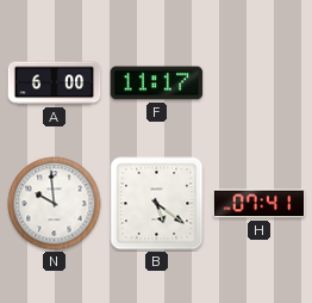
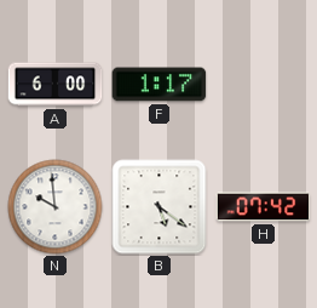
F: 11:17 -> 1:17 (160, 85)
H: 07:41 -> 07:42 (264, 207)
